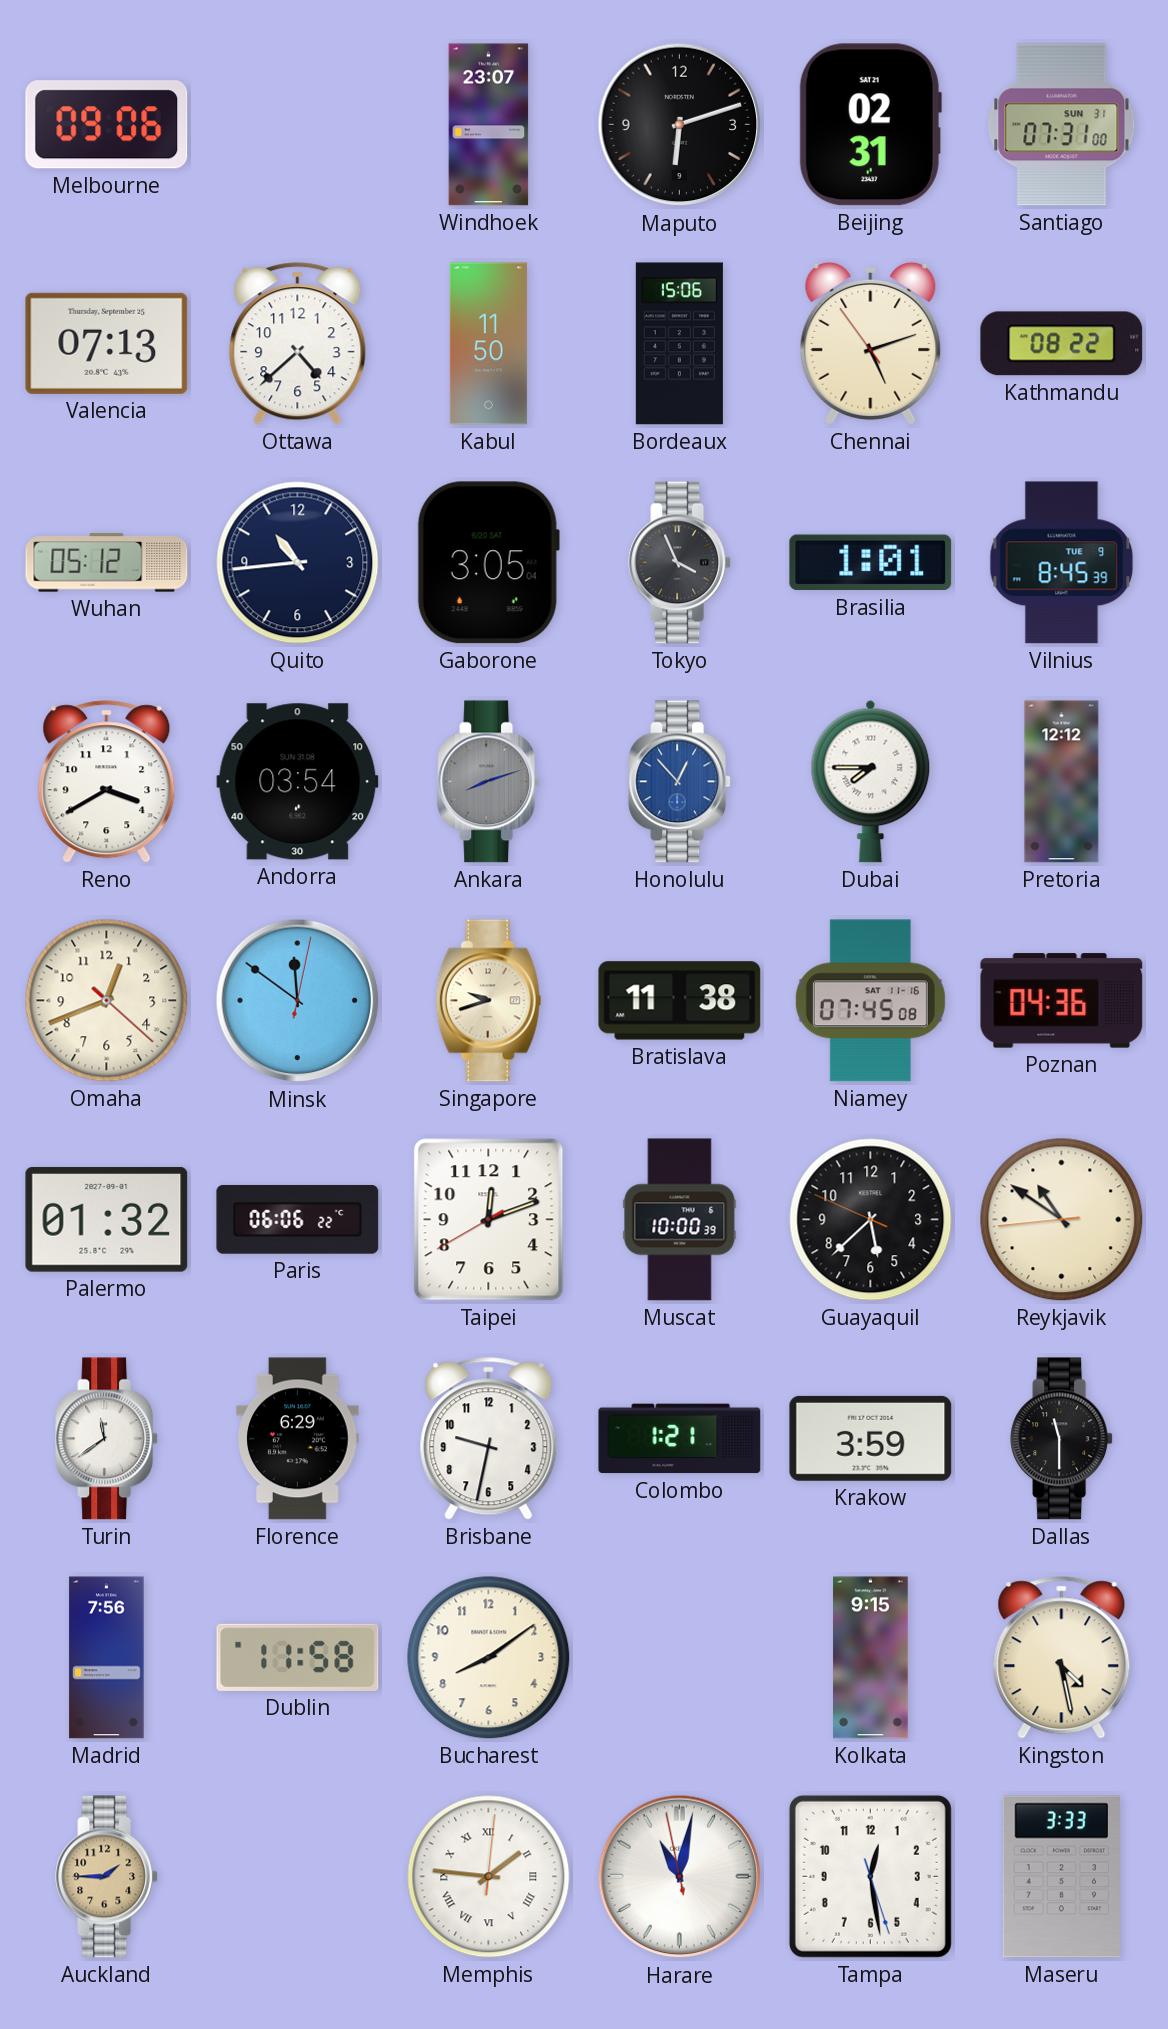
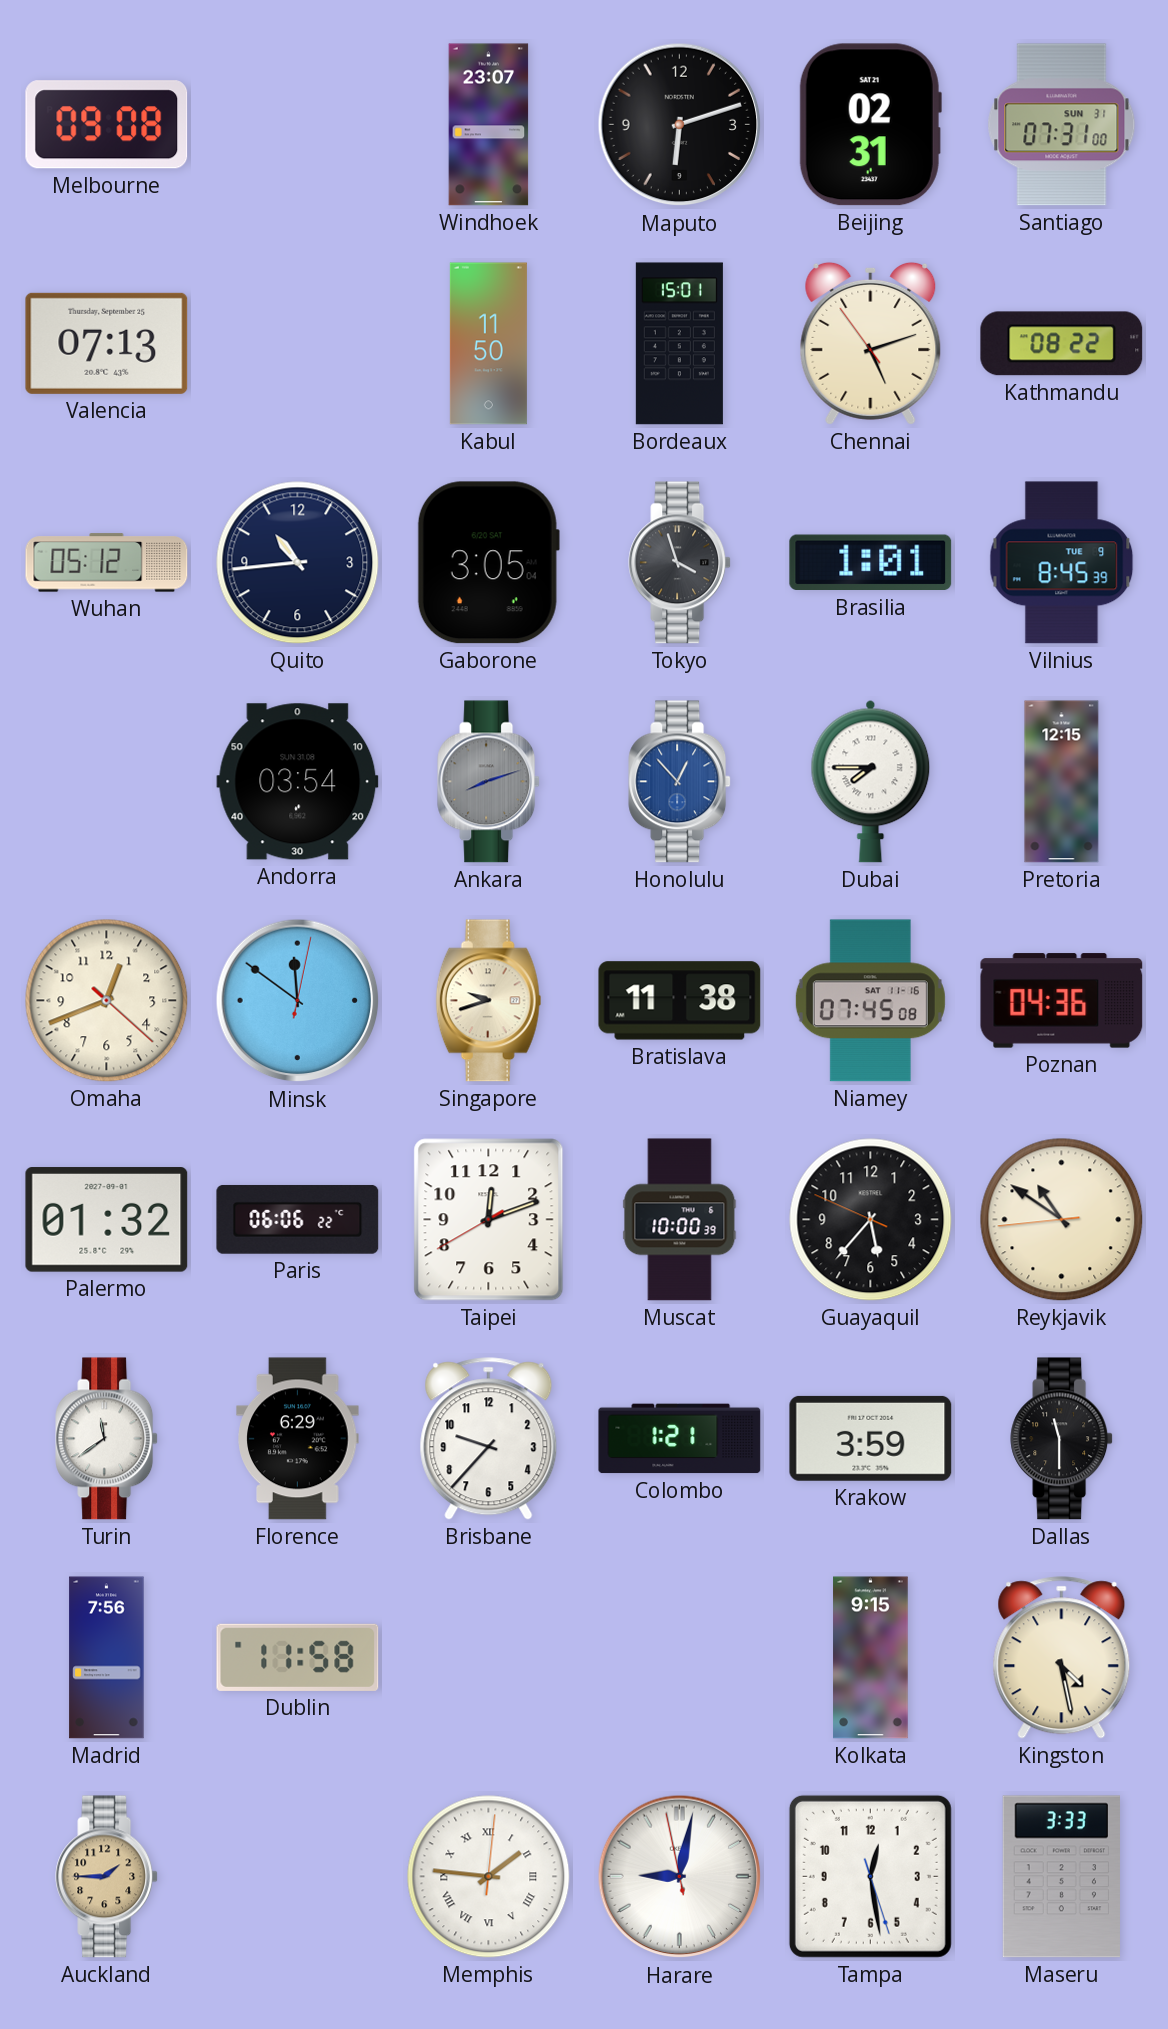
Melbourne: 09:06 -> 09:08 (107, 125)
Ottawa: 4:38 -> none (298, 344)
Bordeaux: 15:06 -> 15:01 (679, 344)
Tokyo: 3:56 -> 3:57 (680, 563)
Reno: 3:40 -> none (107, 782)
Pretoria: 12:12 -> 12:15 (1062, 782)
Guayaquil: 5:37 -> 5:36 (871, 1220)
Brisbane: 9:32 -> 9:37 (489, 1439)
Bucharest: 8:09 -> none (489, 1658)
Harare: 11:01 -> 9:01 (680, 1877)
